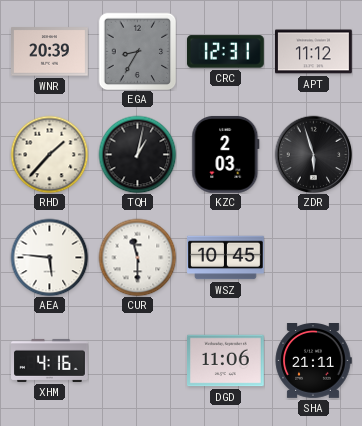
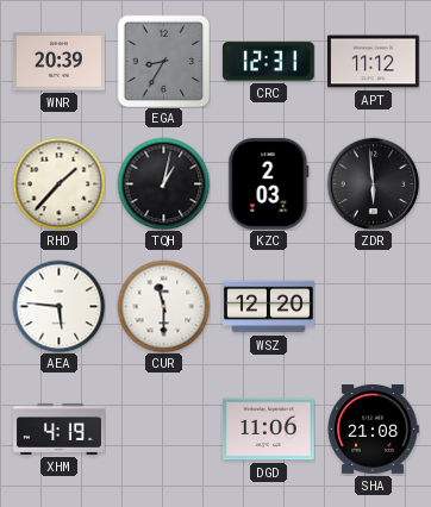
ZDR: 5:57 -> 5:59 (373, 183)
WSZ: 10:45 -> 12:20 (269, 307)
XHM: 4:16 -> 4:19 (60, 428)
SHA: 21:11 -> 21:08 (373, 430)
